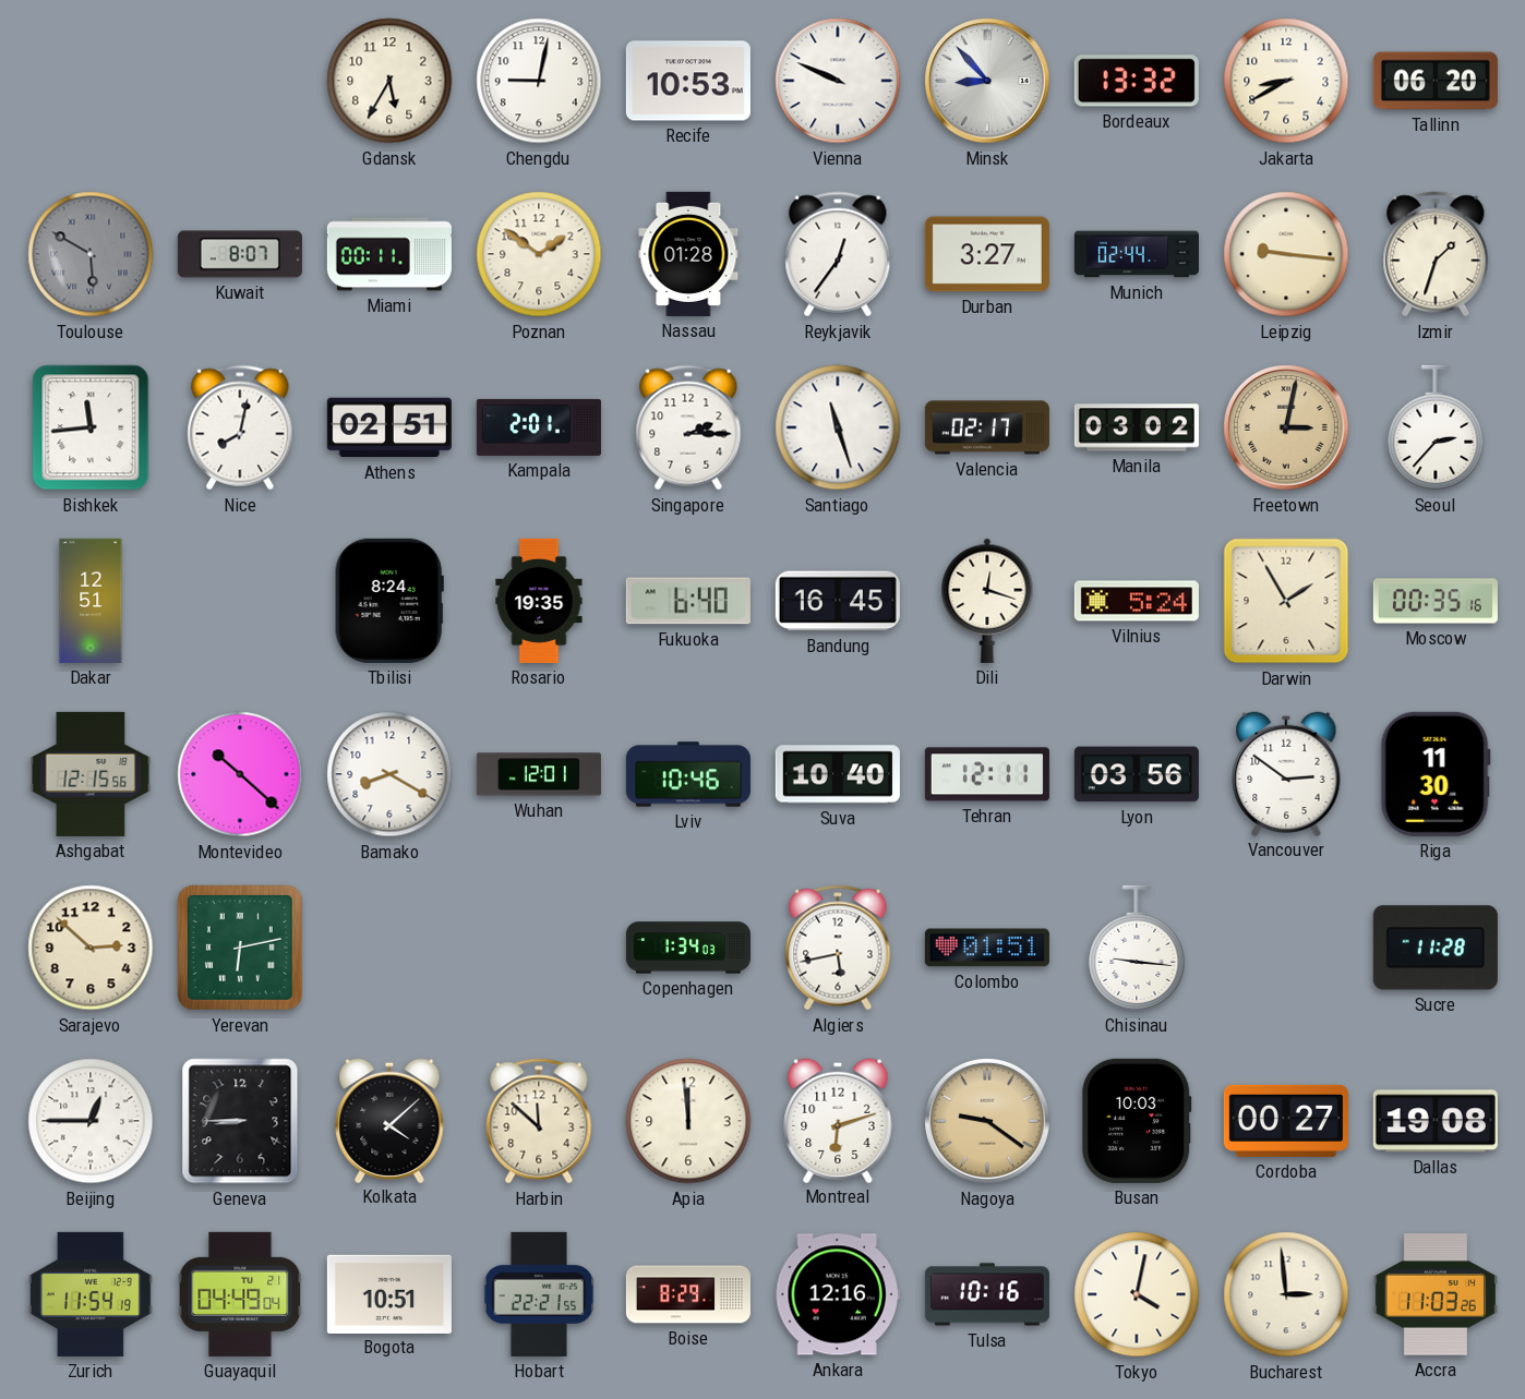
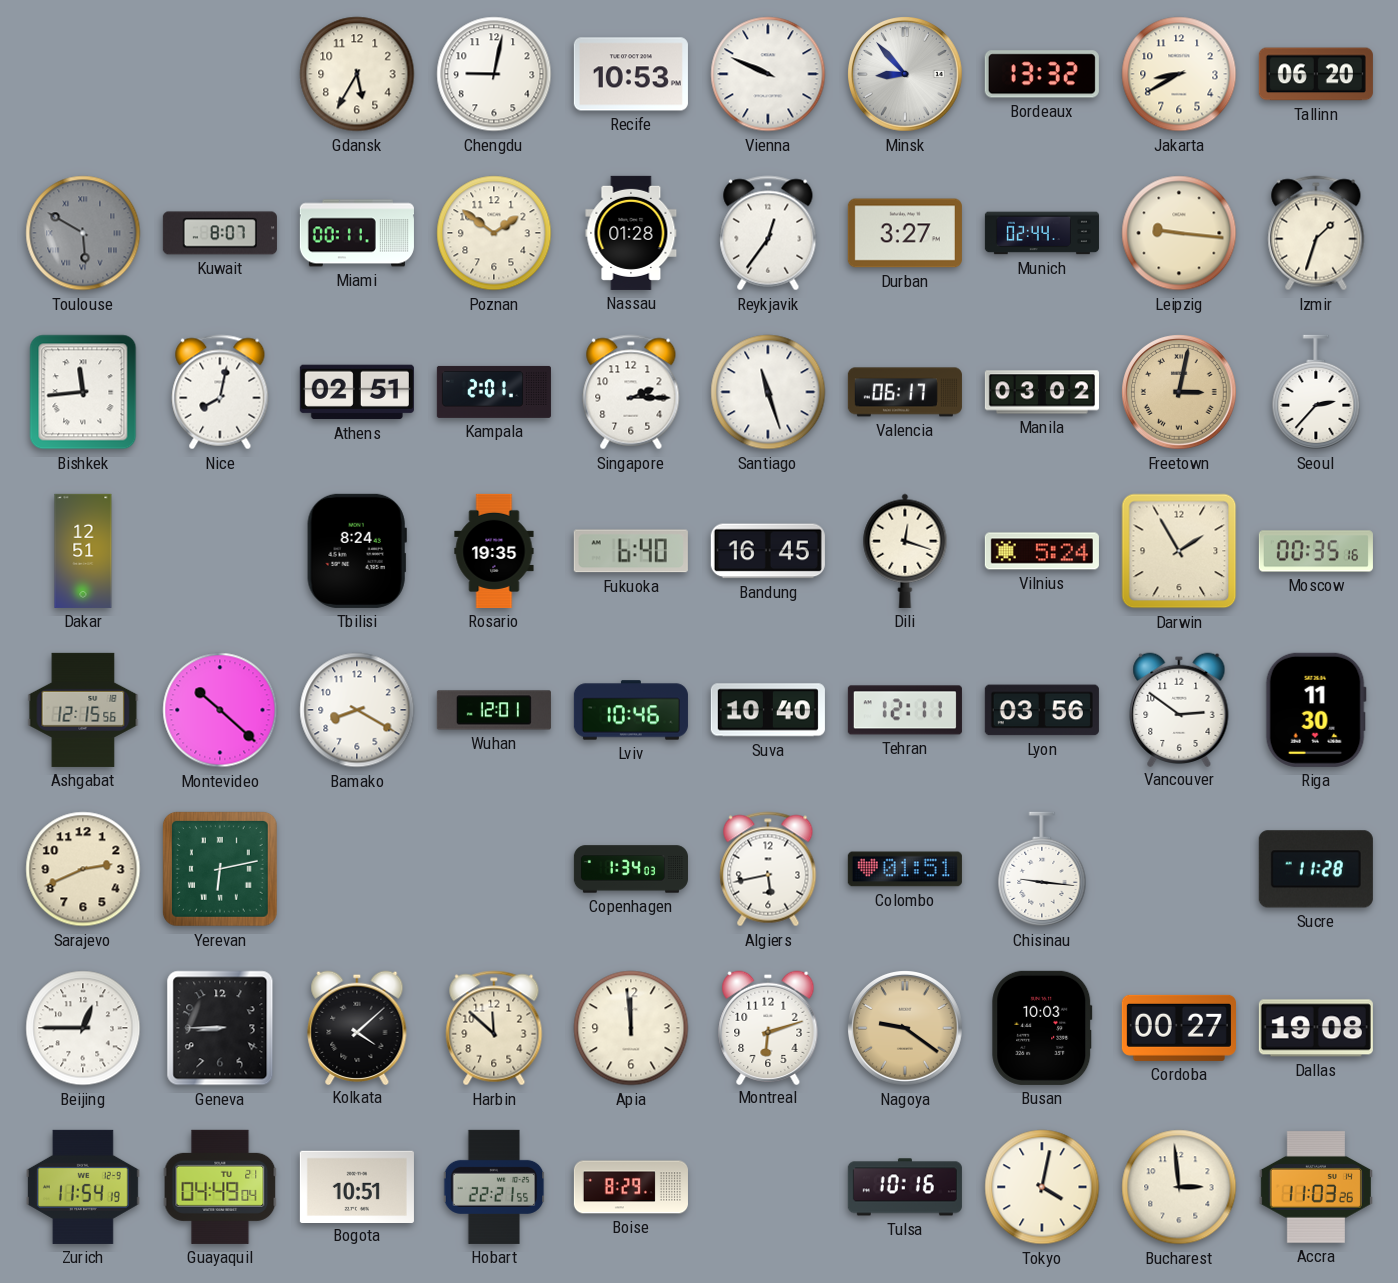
Valencia: 02:17 -> 06:17 (905, 392)
Sarajevo: 2:52 -> 2:41 (83, 869)
Ankara: 12:16 -> none (838, 1294)
